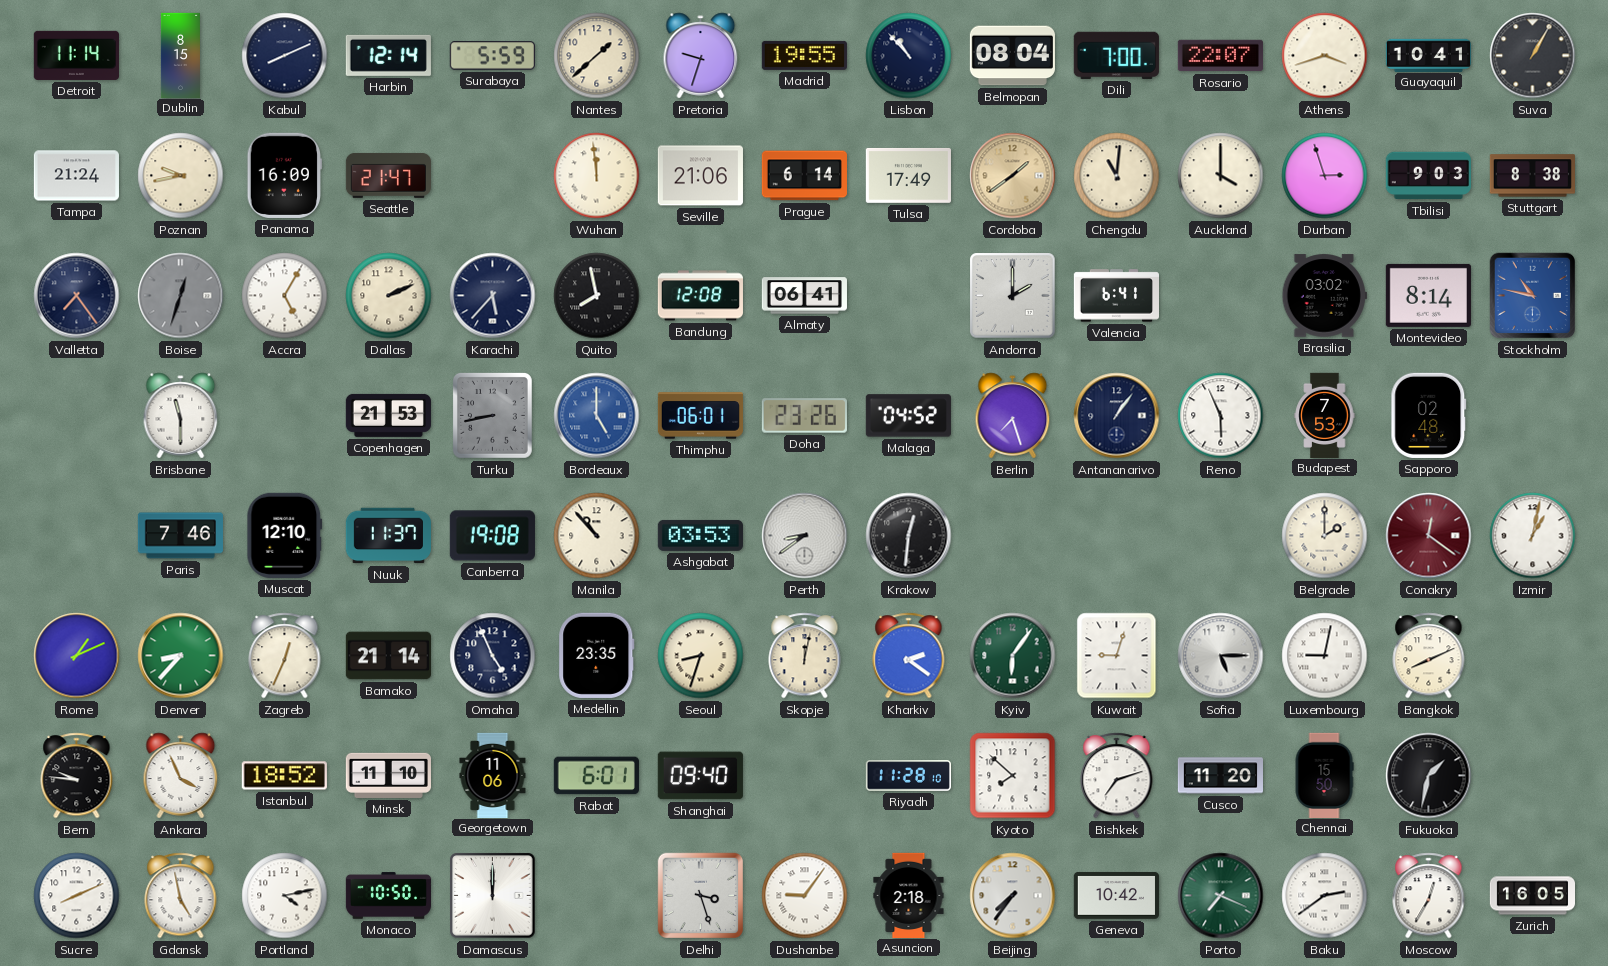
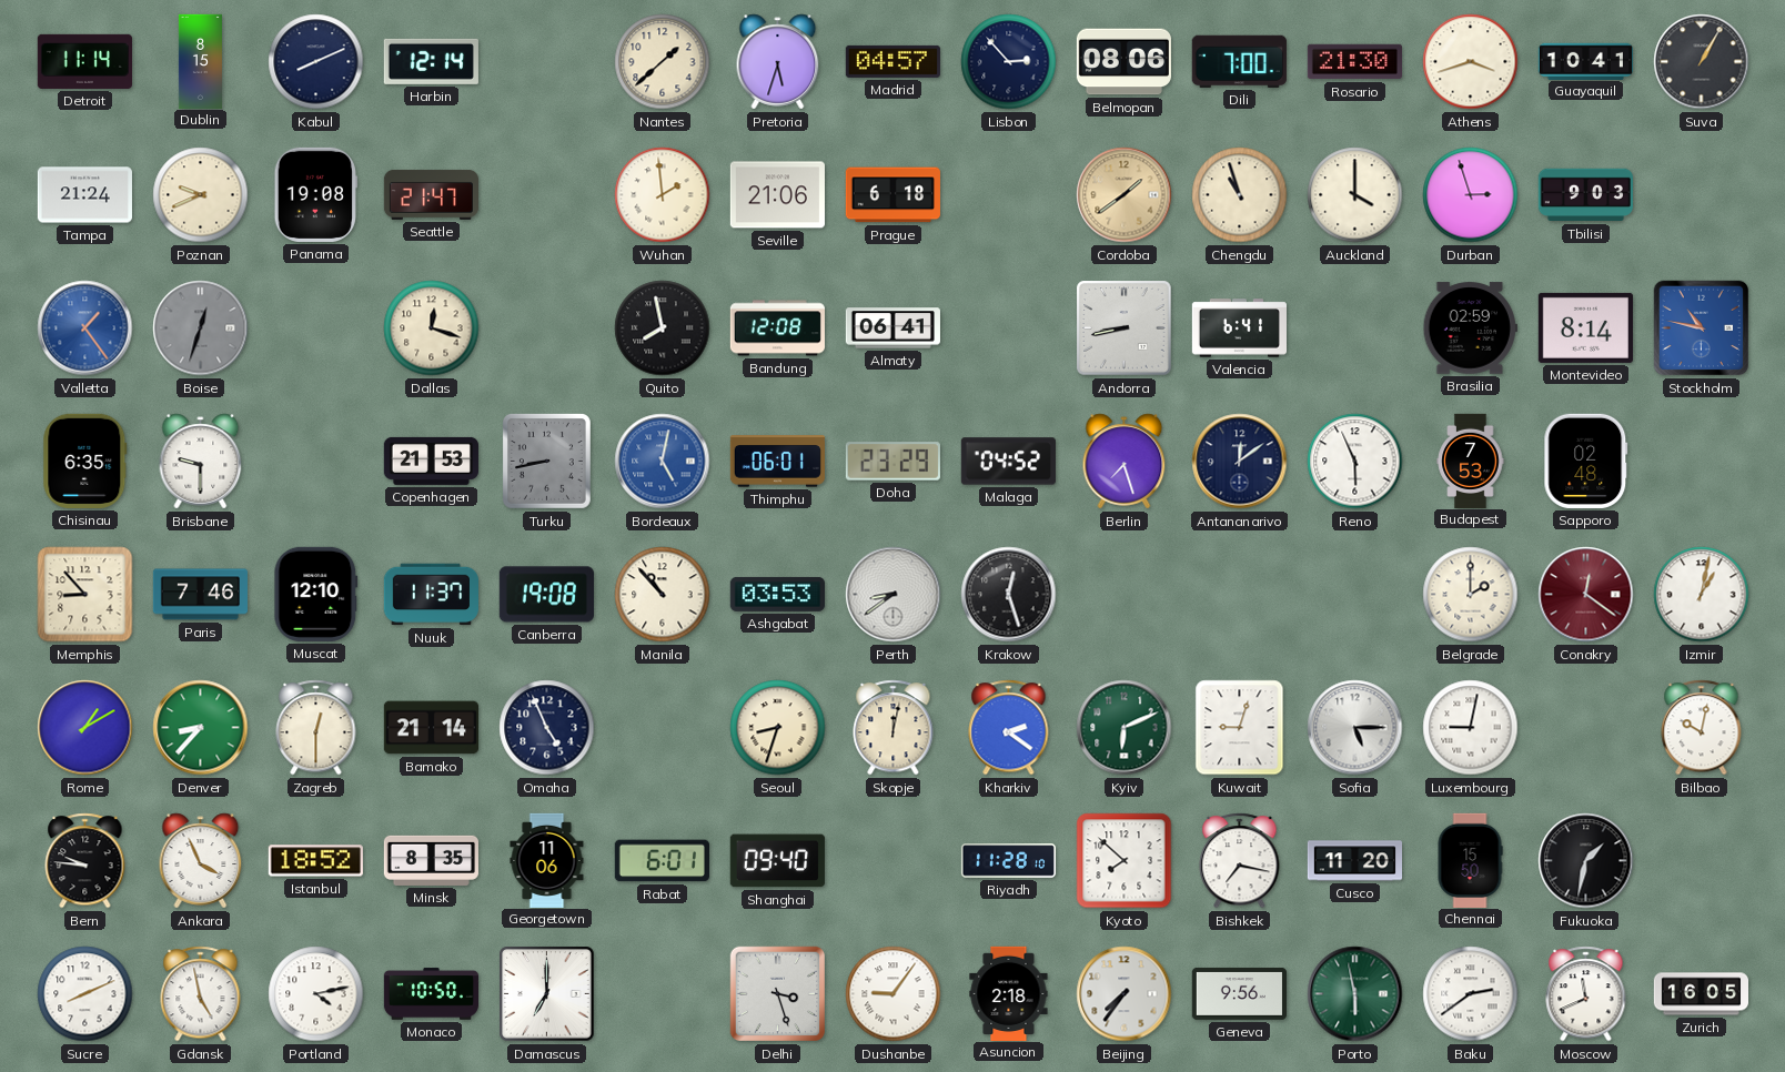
Surabaya: 5:59 -> none (492, 56)
Pretoria: 9:33 -> 5:33 (778, 62)
Madrid: 19:55 -> 04:57 (892, 61)
Lisbon: 10:53 -> 2:53 (1009, 62)
Belmopan: 08:04 -> 08:06 (1123, 62)
Rosario: 22:07 -> 21:30 (1354, 62)
Poznan: 9:43 -> 9:41 (201, 195)
Panama: 16:09 -> 19:08 (315, 194)
Wuhan: 11:59 -> 1:59 (663, 195)
Prague: 6:14 -> 6:18 (892, 195)
Tulsa: 17:49 -> none (908, 176)
Chengdu: 11:01 -> 10:57 (1240, 195)
Stuttgart: 8:38 -> none (1532, 176)
Valletta: 7:24 -> 1:24 (85, 328)
Valletta dial: navy -> blue (85, 328)
Accra: 5:05 -> none (285, 296)
Dallas: 2:11 -> 12:18 (432, 328)
Karachi: 5:37 -> none (493, 296)
Andorra: 2:00 -> 8:43 (1125, 328)
Brasilia: 03:02 -> 02:59 (1470, 328)
Chisinau: none -> 6:35 (85, 461)
Brisbane: 11:30 -> 9:30 (201, 462)
Bordeaux: 5:00 -> 5:02 (663, 462)
Doha: 23:26 -> 23:29 (892, 462)
Antananarivo: 1:06 -> 12:09 (1240, 462)
Memphis: none -> 8:53 (85, 595)
Krakow: 12:31 -> 12:27 (1009, 595)
Rome: 1:11 -> 1:10 (85, 728)
Zagreb: 12:34 -> 12:30 (316, 728)
Medellin: 23:35 -> none (597, 655)
Kyiv: 6:06 -> 6:11 (1125, 728)
Bangkok: 8:11 -> none (1429, 656)
Bilbao: none -> 10:02 (1702, 728)
Minsk: 11:10 -> 8:35 (431, 860)
Bishkek: 7:12 -> 7:17 (1240, 861)
Damascus: 12:00 -> 7:00 (547, 994)
Geneva: 10:42 -> 9:56 (1239, 994)
Porto: 7:19 -> 5:58 (1355, 994)
Moscow: 12:35 -> 11:41 (1586, 994)
